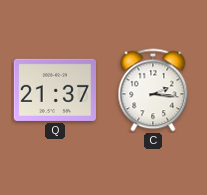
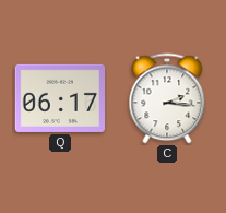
Q: 21:37 -> 06:17 (59, 98)
